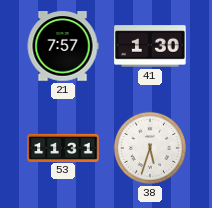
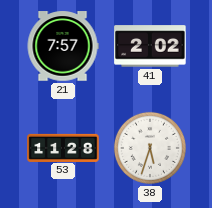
41: 1:30 -> 2:02 (150, 46)
53: 11:31 -> 11:28 (63, 147)
